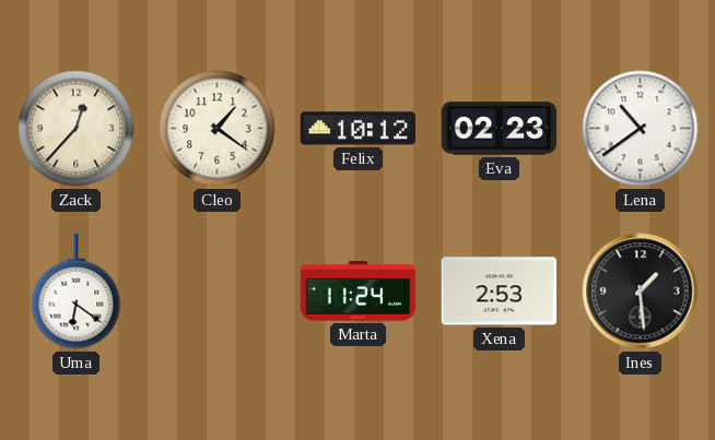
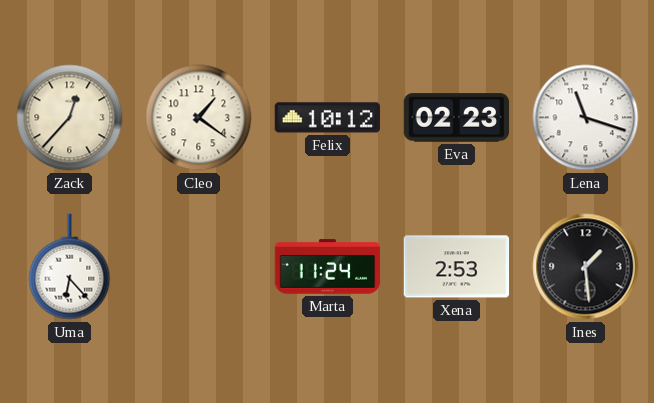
Lena: 10:39 -> 11:18 (586, 118)
Uma: 6:21 -> 6:23 (70, 267)
